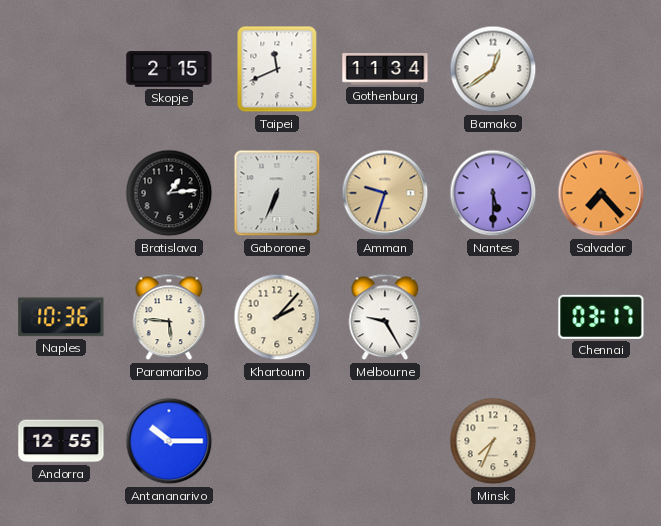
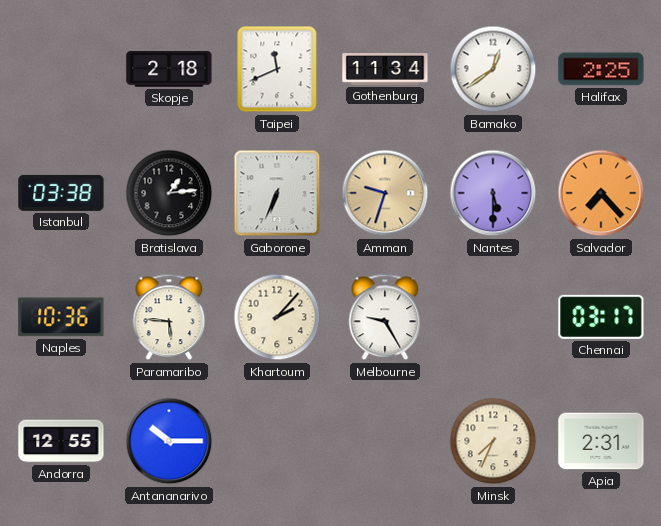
Skopje: 2:15 -> 2:18 (169, 69)
Halifax: none -> 2:25 (601, 69)
Istanbul: none -> 03:38 (61, 193)
Apia: none -> 2:31 (601, 441)
